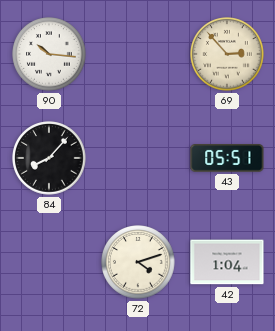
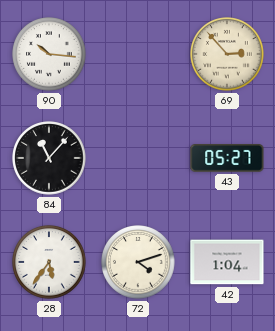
84: 8:07 -> 11:07 (49, 158)
43: 05:51 -> 05:27 (227, 158)
28: none -> 5:36 (49, 262)
